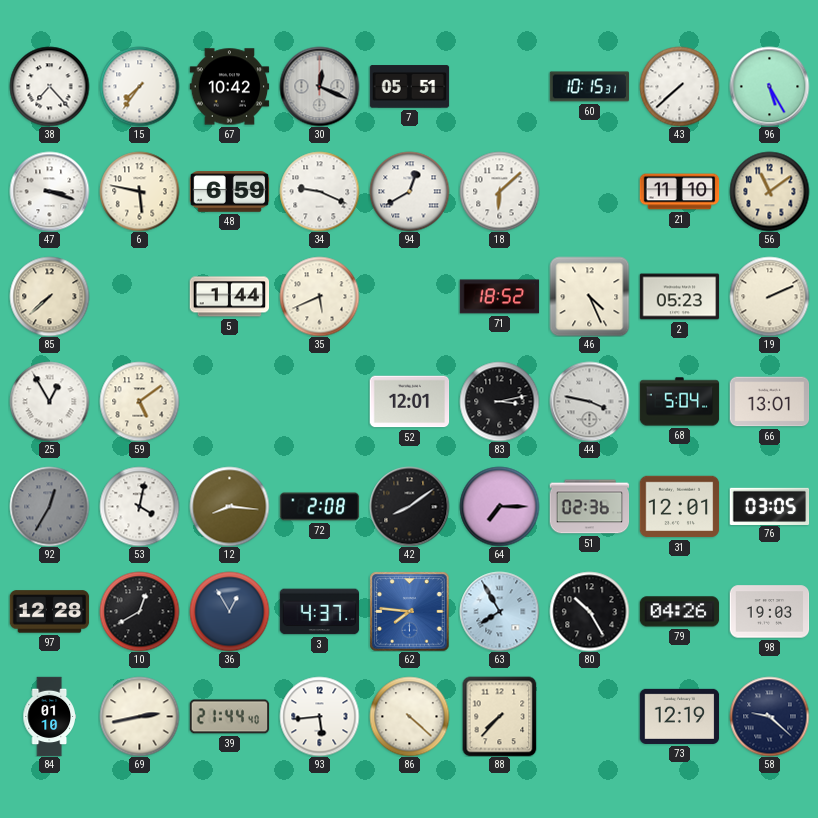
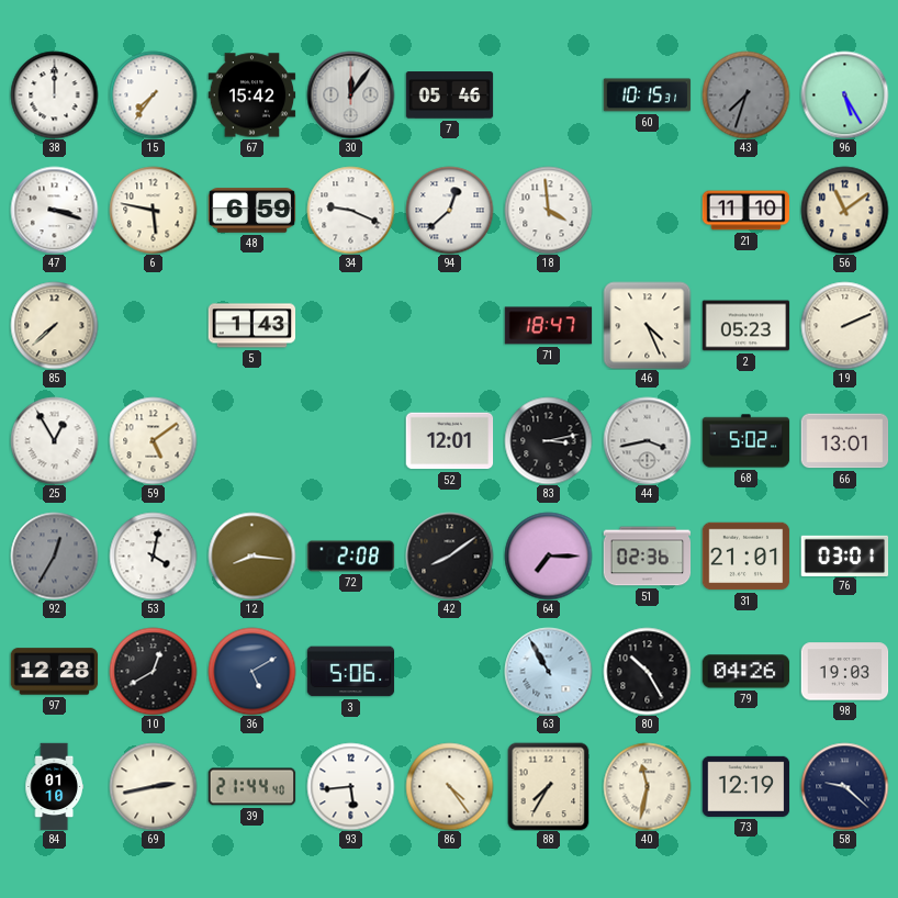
38: 7:23 -> 12:00 (54, 94)
67: 10:42 -> 15:42 (251, 96)
30: 12:19 -> 12:06 (350, 94)
7: 05:51 -> 05:46 (449, 96)
43: 7:38 -> 7:33 (745, 94)
43 dial: white -> grey (745, 94)
94: 12:40 -> 12:38 (449, 210)
18: 6:08 -> 3:59 (548, 210)
5: 1:44 -> 1:43 (251, 326)
35: 5:41 -> none (319, 296)
71: 18:52 -> 18:47 (548, 326)
44: 3:47 -> 3:43 (647, 440)
68: 5:04 -> 5:02 (745, 441)
31: 12:01 -> 21:01 (745, 557)
76: 03:05 -> 03:01 (844, 555)
36: 12:55 -> 5:10 (251, 671)
3: 4:37 -> 5:06 (350, 672)
62: 7:46 -> none (409, 611)
63: 7:55 -> 10:55 (548, 671)
86: 4:22 -> 4:24 (449, 786)
88: 7:37 -> 7:35 (549, 786)
40: none -> 11:32 (647, 786)
